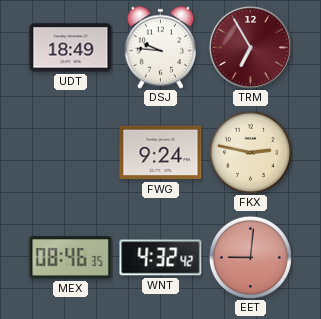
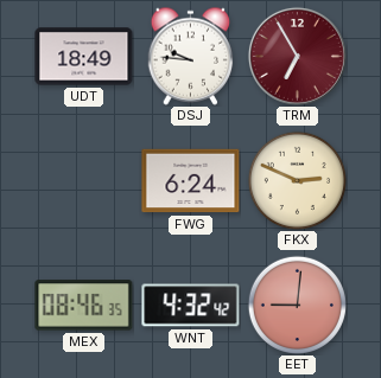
FWG: 9:24 -> 6:24 (191, 181)
FKX: 2:47 -> 2:49 (297, 180)
